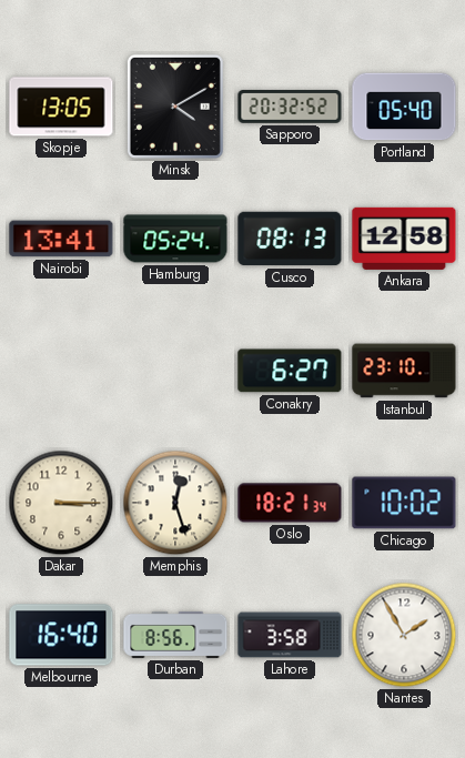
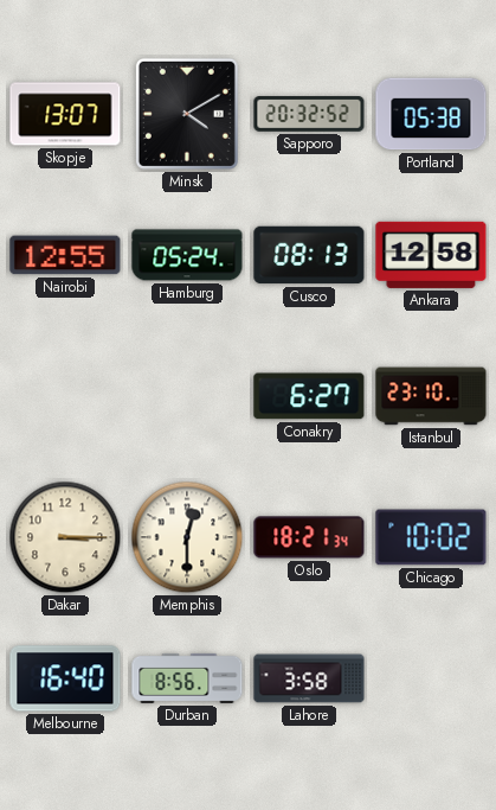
Skopje: 13:05 -> 13:07 (65, 114)
Portland: 05:40 -> 05:38 (431, 114)
Nairobi: 13:41 -> 12:55 (65, 255)
Memphis: 12:27 -> 12:30 (187, 537)
Nantes: 1:55 -> none (404, 635)
